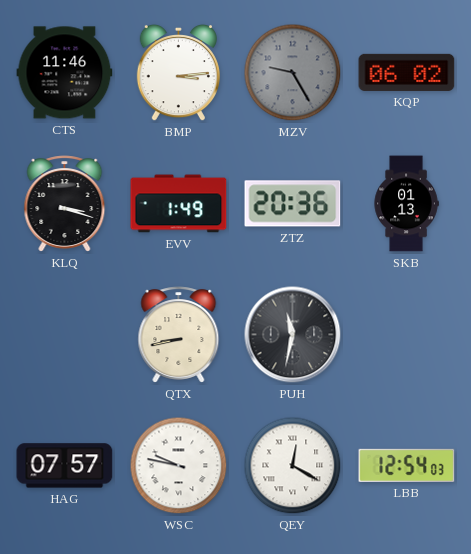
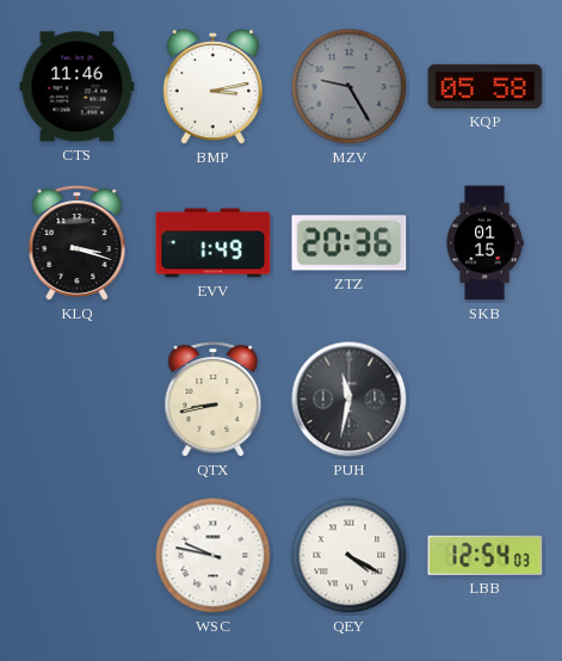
BMP: 3:14 -> 3:13 (212, 87)
KQP: 06:02 -> 05:58 (486, 86)
SKB: 01:13 -> 01:15 (484, 243)
HAG: 07:57 -> none (65, 466)
QEY: 12:20 -> 4:20 (350, 556)
